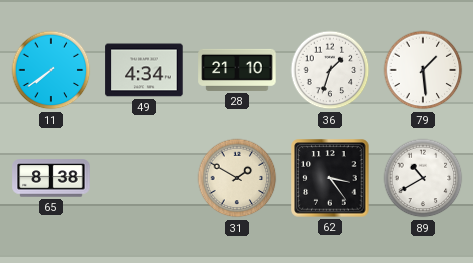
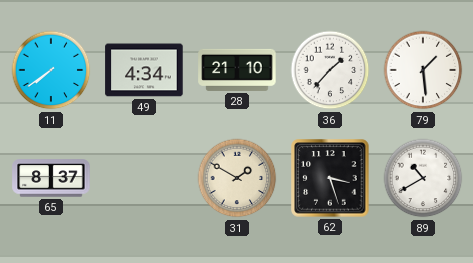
36: 1:33 -> 1:37 (330, 70)
65: 8:38 -> 8:37 (51, 178)
62: 3:24 -> 3:27 (330, 178)
